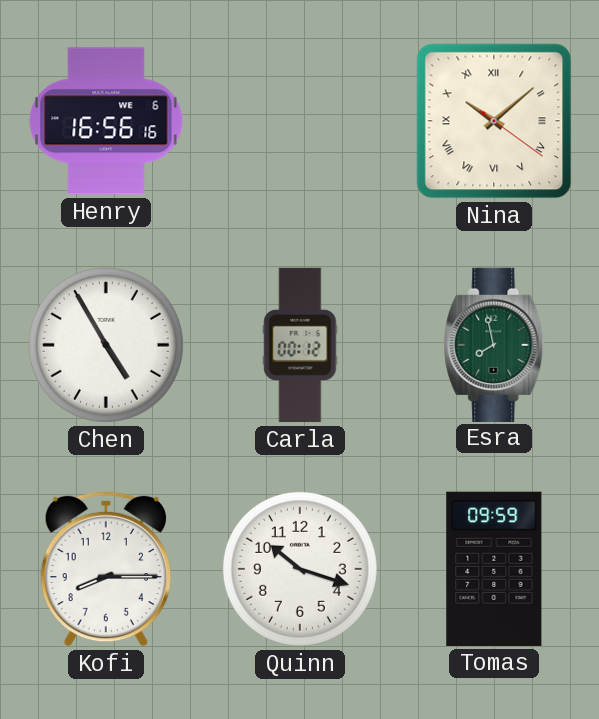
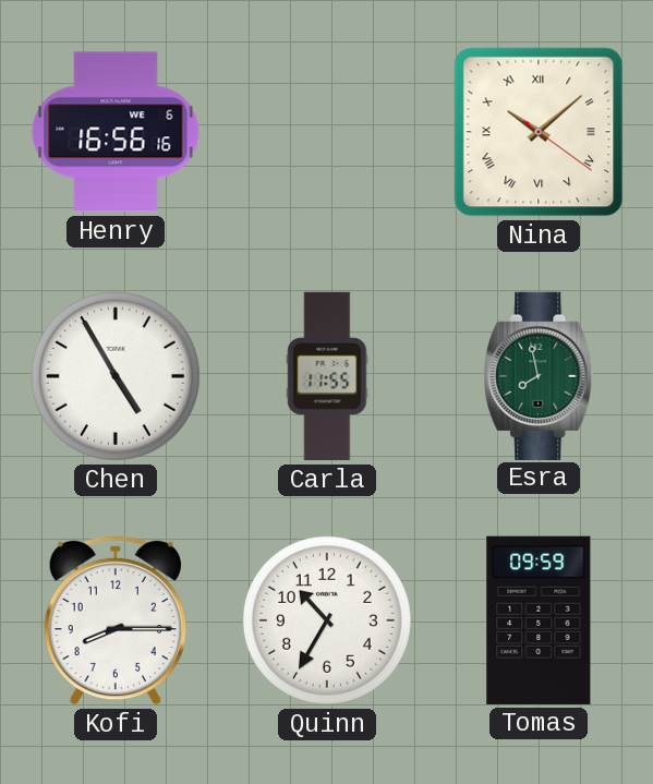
Carla: 00:12 -> 11:55 (327, 376)
Quinn: 10:18 -> 10:35 (327, 620)
